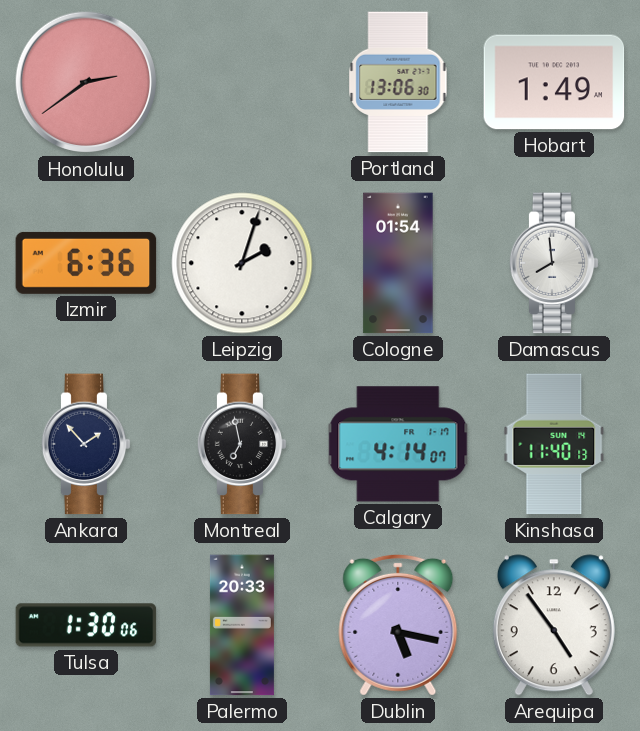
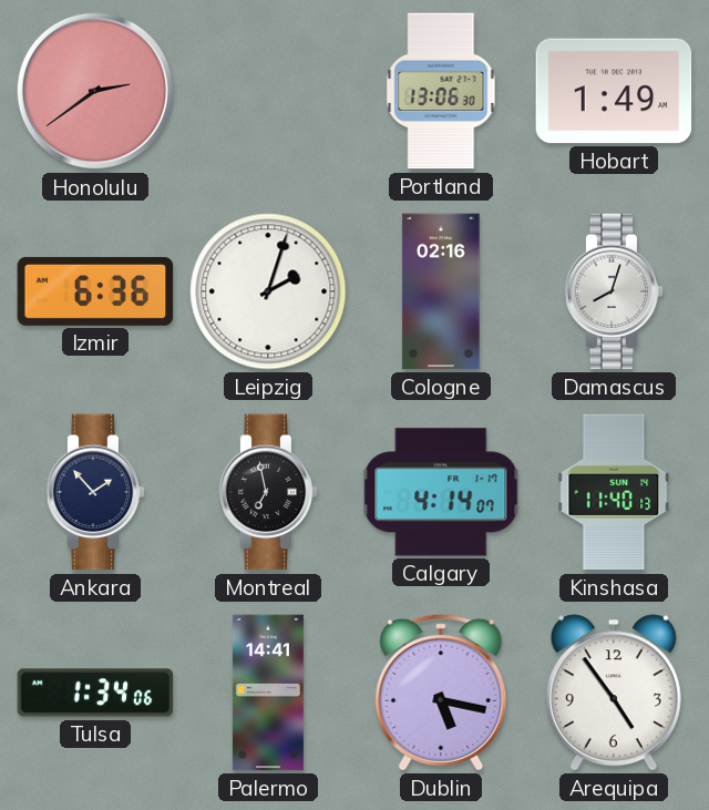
Cologne: 01:54 -> 02:16 (441, 291)
Damascus: 7:59 -> 8:03 (614, 291)
Tulsa: 1:30 -> 1:34 (95, 693)
Palermo: 20:33 -> 14:41 (268, 693)
